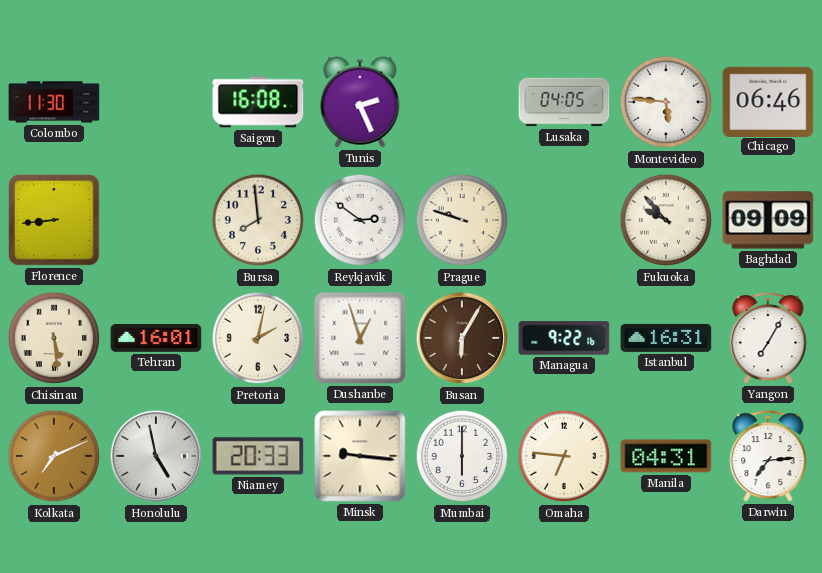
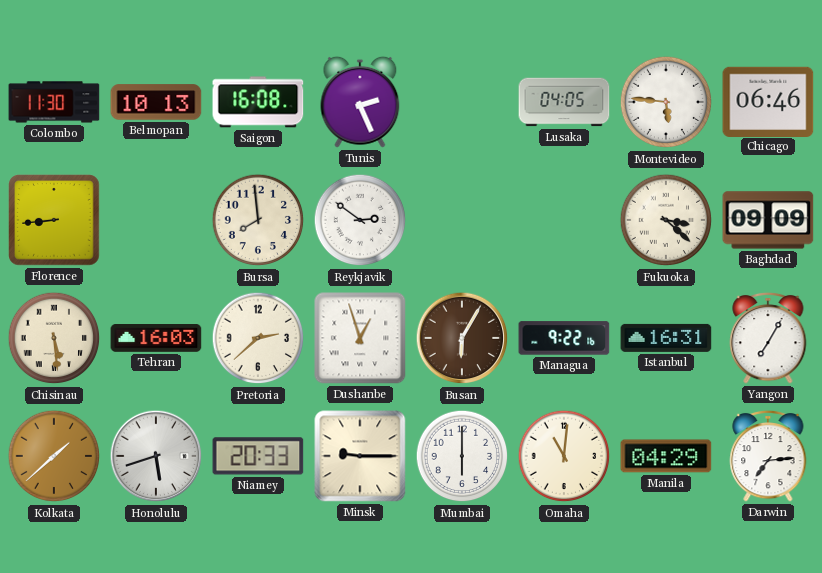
Belmopan: none -> 10:13 (156, 102)
Prague: 9:48 -> none (462, 220)
Fukuoka: 9:53 -> 3:22 (666, 220)
Tehran: 16:01 -> 16:03 (156, 339)
Pretoria: 2:02 -> 2:38 (258, 338)
Kolkata: 7:11 -> 1:38 (54, 456)
Honolulu: 4:58 -> 5:42 (156, 456)
Minsk: 9:16 -> 9:15 (360, 456)
Omaha: 6:46 -> 11:01 (564, 456)
Manila: 04:31 -> 04:29 (666, 456)
